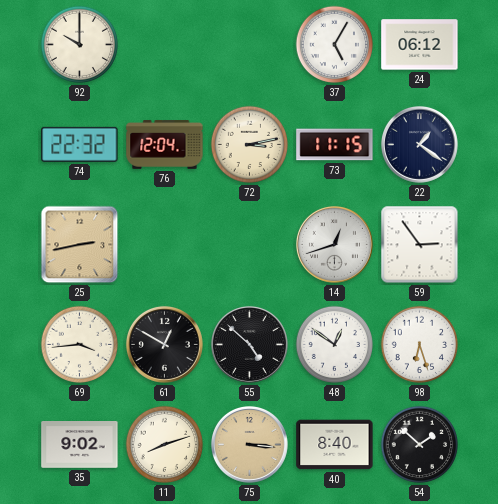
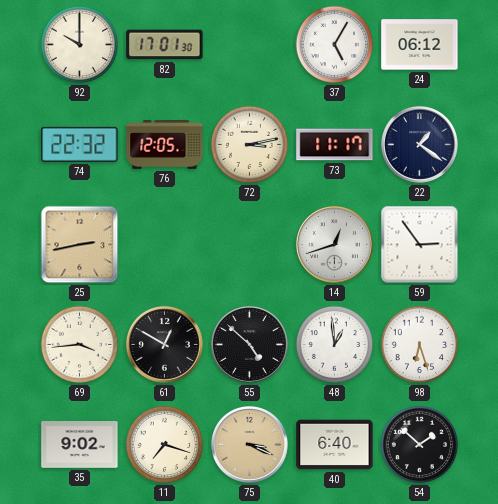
82: none -> 17:01 (165, 45)
76: 12:04 -> 12:05 (165, 145)
73: 11:15 -> 11:17 (335, 145)
48: 12:51 -> 12:59 (335, 345)
11: 8:12 -> 7:18 (165, 445)
75: 3:16 -> 3:19 (249, 444)
40: 8:40 -> 6:40 (335, 445)
